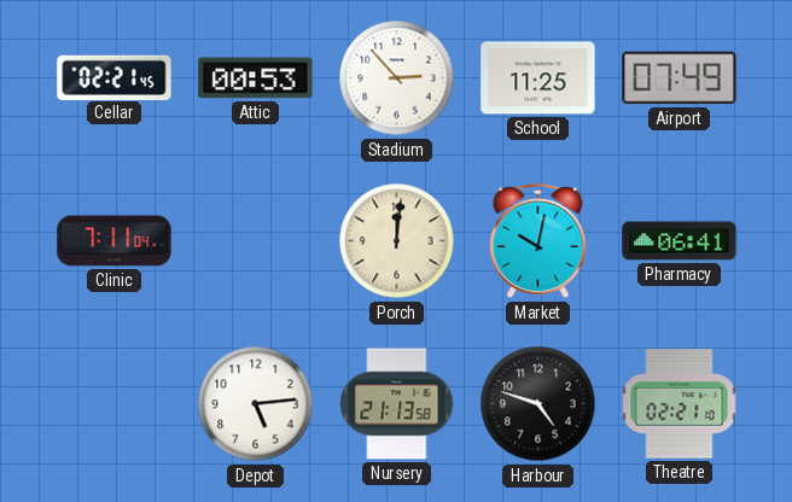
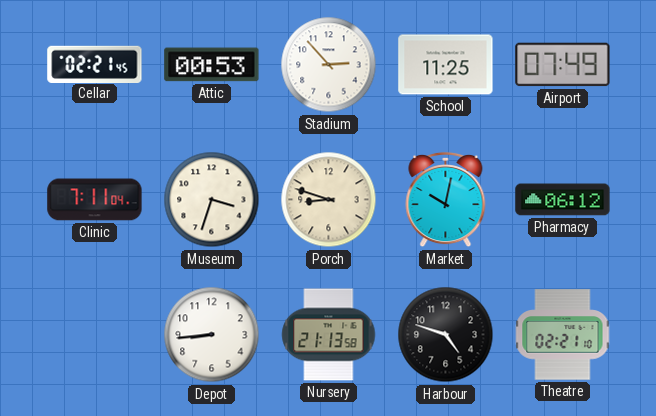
Museum: none -> 3:33 (212, 200)
Porch: 12:01 -> 8:48 (329, 200)
Pharmacy: 06:41 -> 06:12 (563, 200)
Depot: 5:14 -> 8:44 (212, 335)
